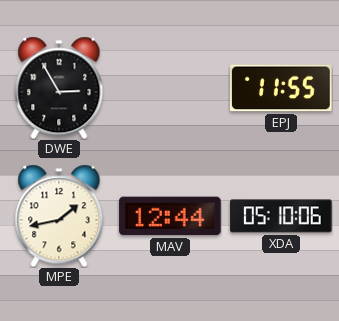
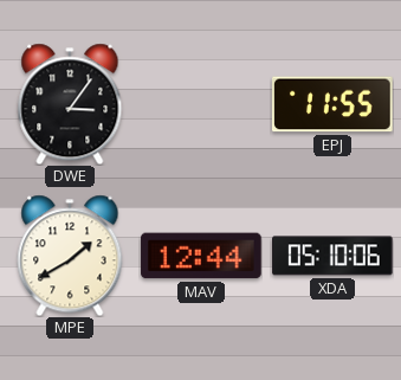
DWE: 2:55 -> 3:06 (70, 104)
MPE: 1:43 -> 1:40 (70, 256)
